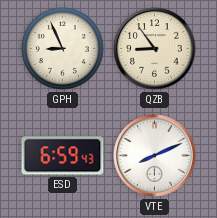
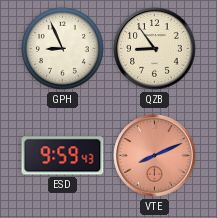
ESD: 6:59 -> 9:59 (63, 156)
VTE dial: white -> salmon (155, 156)
